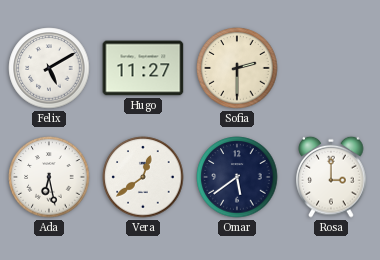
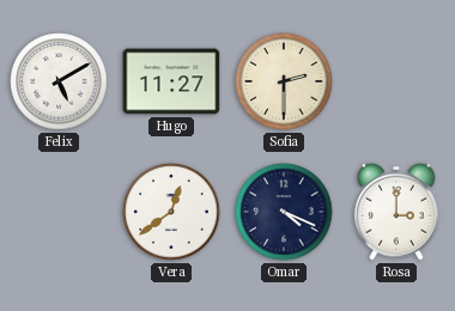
Ada: 6:28 -> none (49, 177)
Omar: 5:39 -> 4:19 (284, 212)
